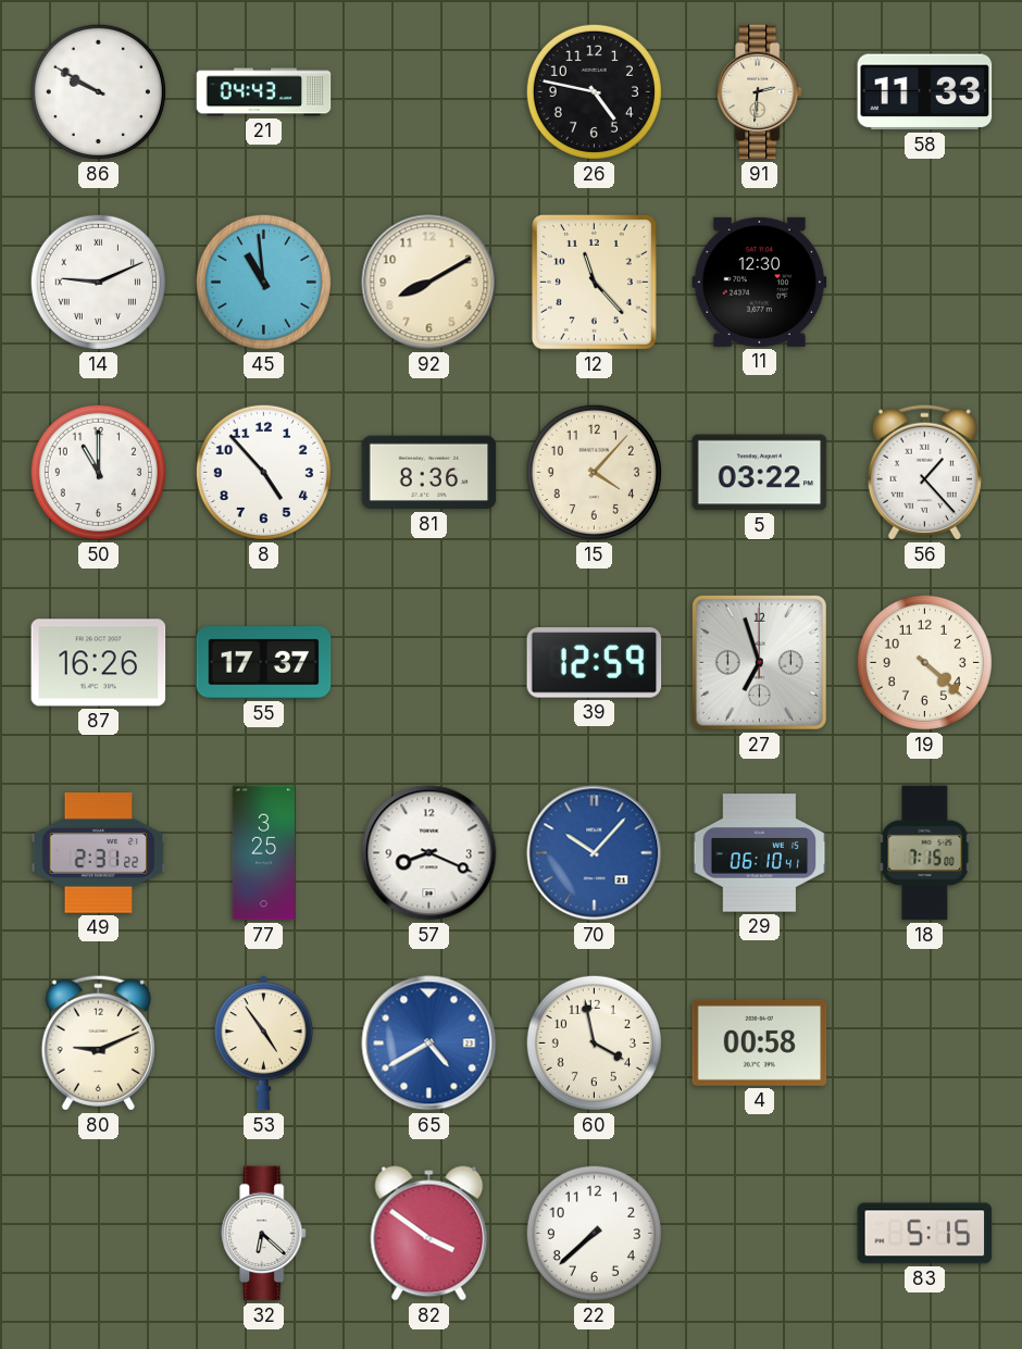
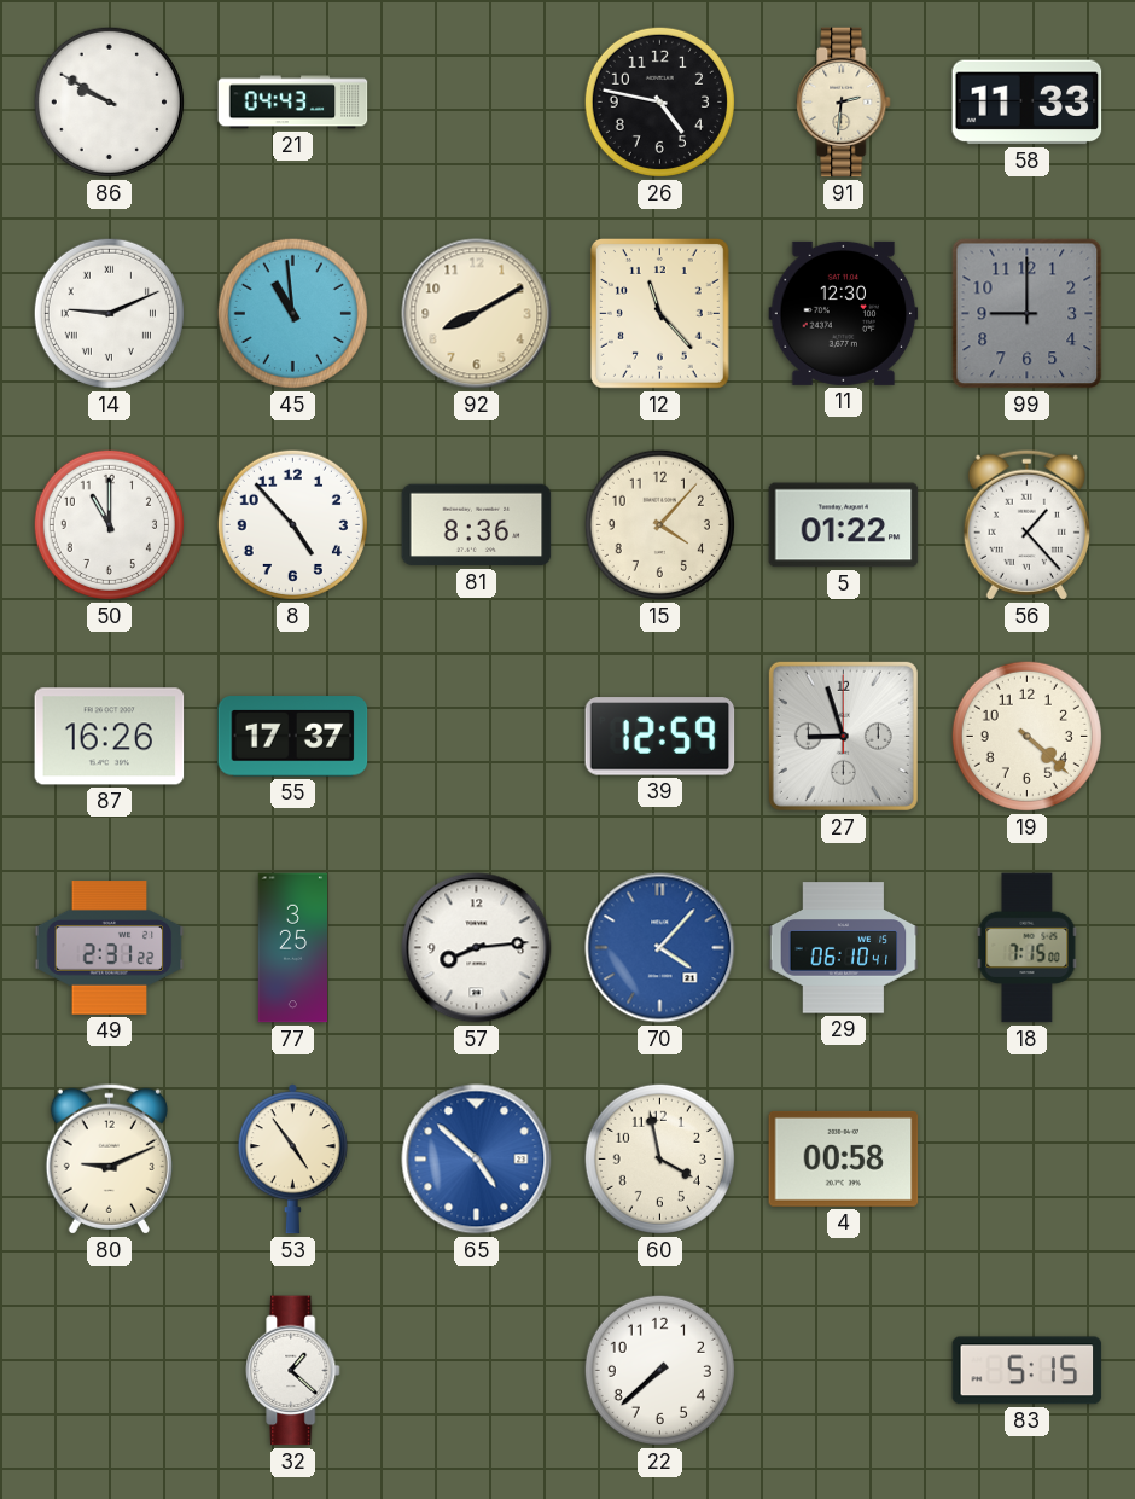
99: none -> 9:00 (1028, 314)
5: 03:22 -> 01:22 (844, 525)
27: 6:57 -> 8:57 (843, 736)
57: 8:19 -> 8:14 (477, 948)
70: 10:07 -> 4:07 (660, 948)
65: 4:40 -> 4:52 (477, 1160)
32: 6:22 -> 1:22 (293, 1371)
82: 3:51 -> none (429, 1234)
